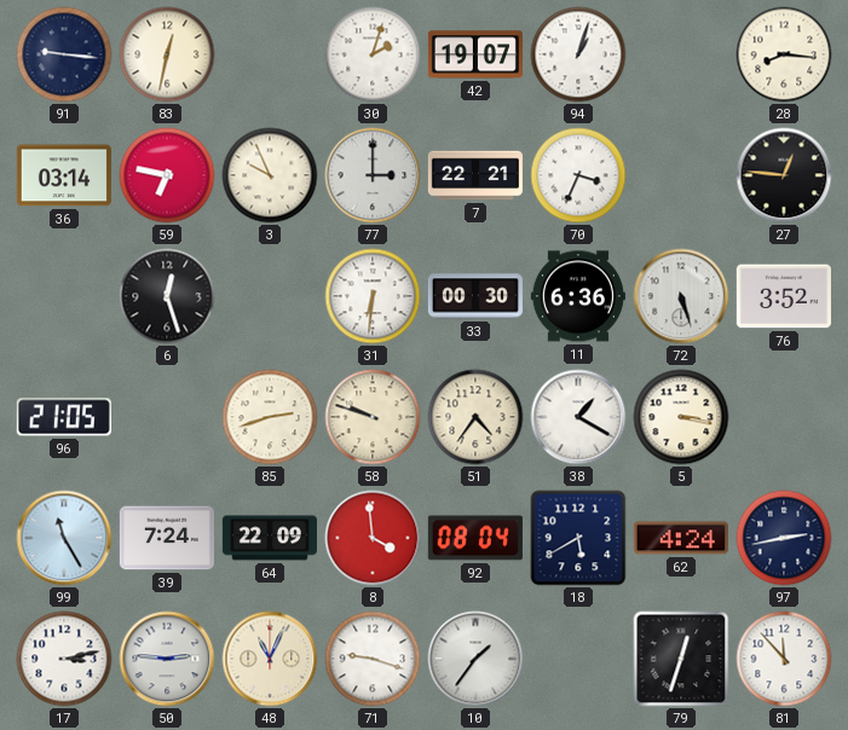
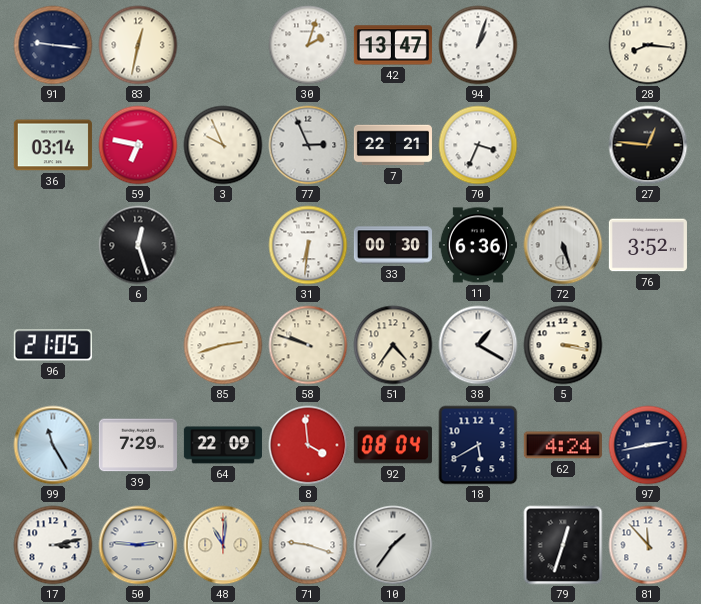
42: 19:07 -> 13:47 (393, 45)
77: 3:00 -> 2:56 (308, 145)
39: 7:24 -> 7:29 (138, 445)
48: 11:04 -> 11:01 (223, 545)
